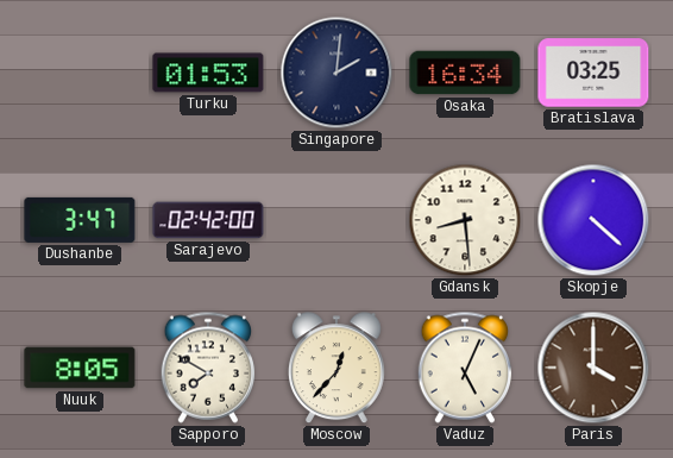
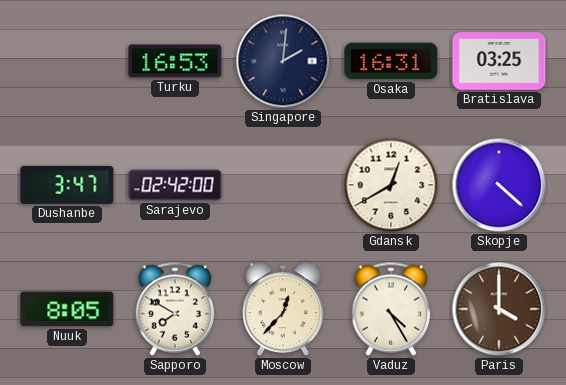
Turku: 01:53 -> 16:53 (175, 61)
Osaka: 16:34 -> 16:31 (391, 61)
Gdansk: 8:29 -> 12:40 (391, 185)
Vaduz: 5:04 -> 4:25 (391, 309)
